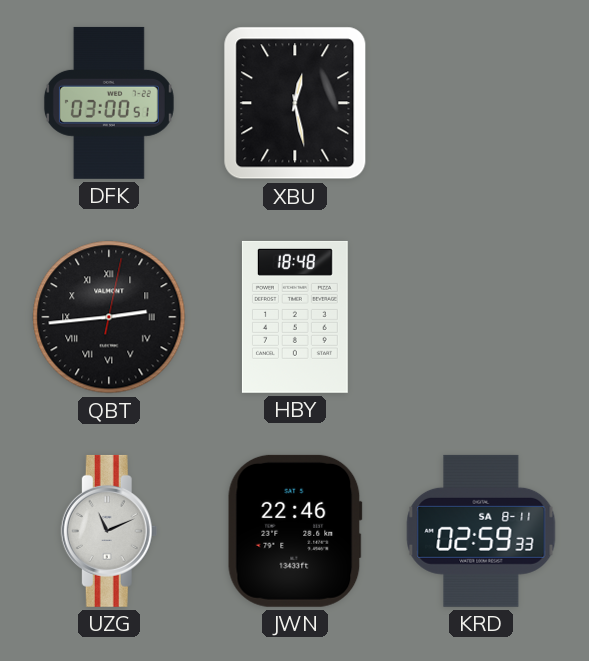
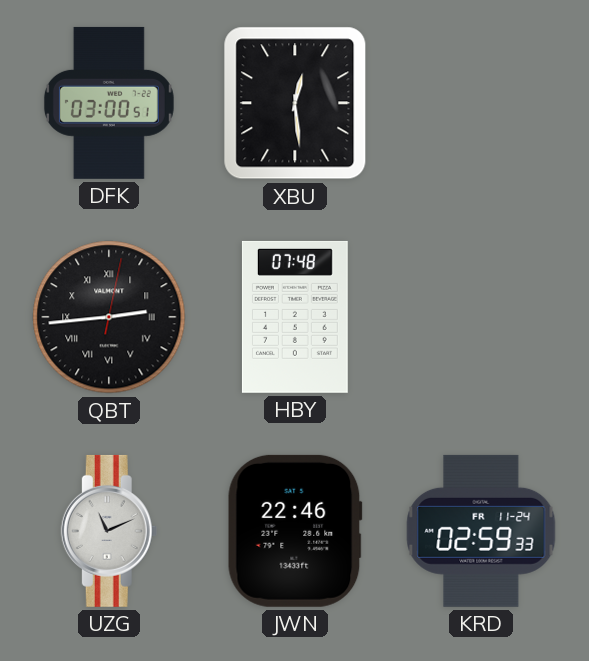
XBU: 12:28 -> 12:29 (295, 103)
HBY: 18:48 -> 07:48 (295, 317)
KRD date: SA 8-11 -> FR 11-24 (481, 531)
